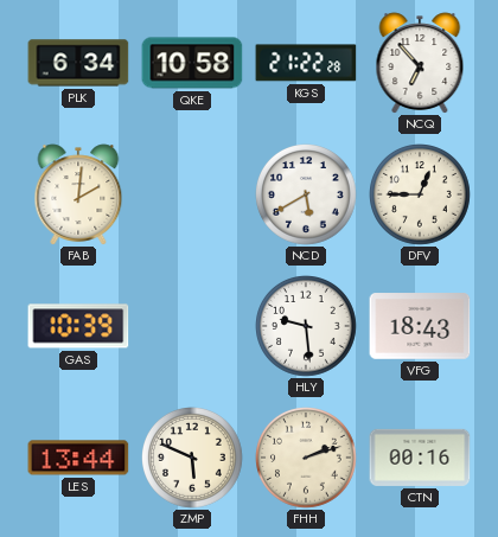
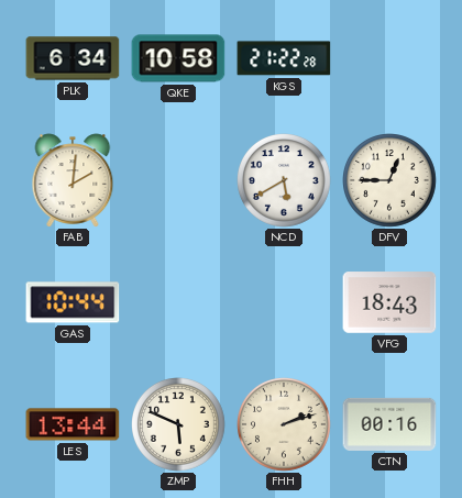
NCQ: 6:53 -> none (420, 63)
GAS: 10:39 -> 10:44 (73, 302)
HLY: 9:29 -> none (307, 327)
